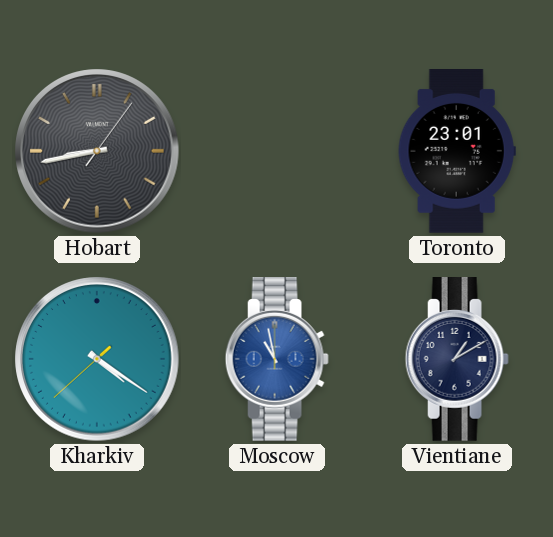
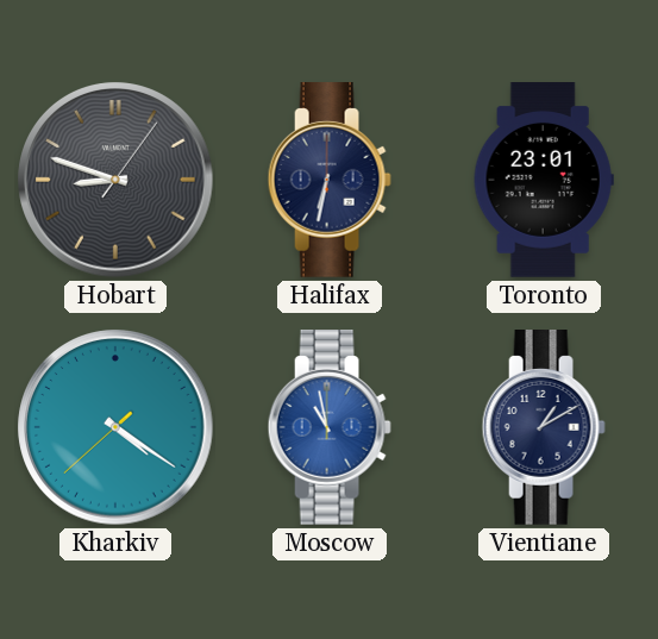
Hobart: 8:43 -> 8:48 (115, 180)
Halifax: none -> 6:32 (330, 181)
